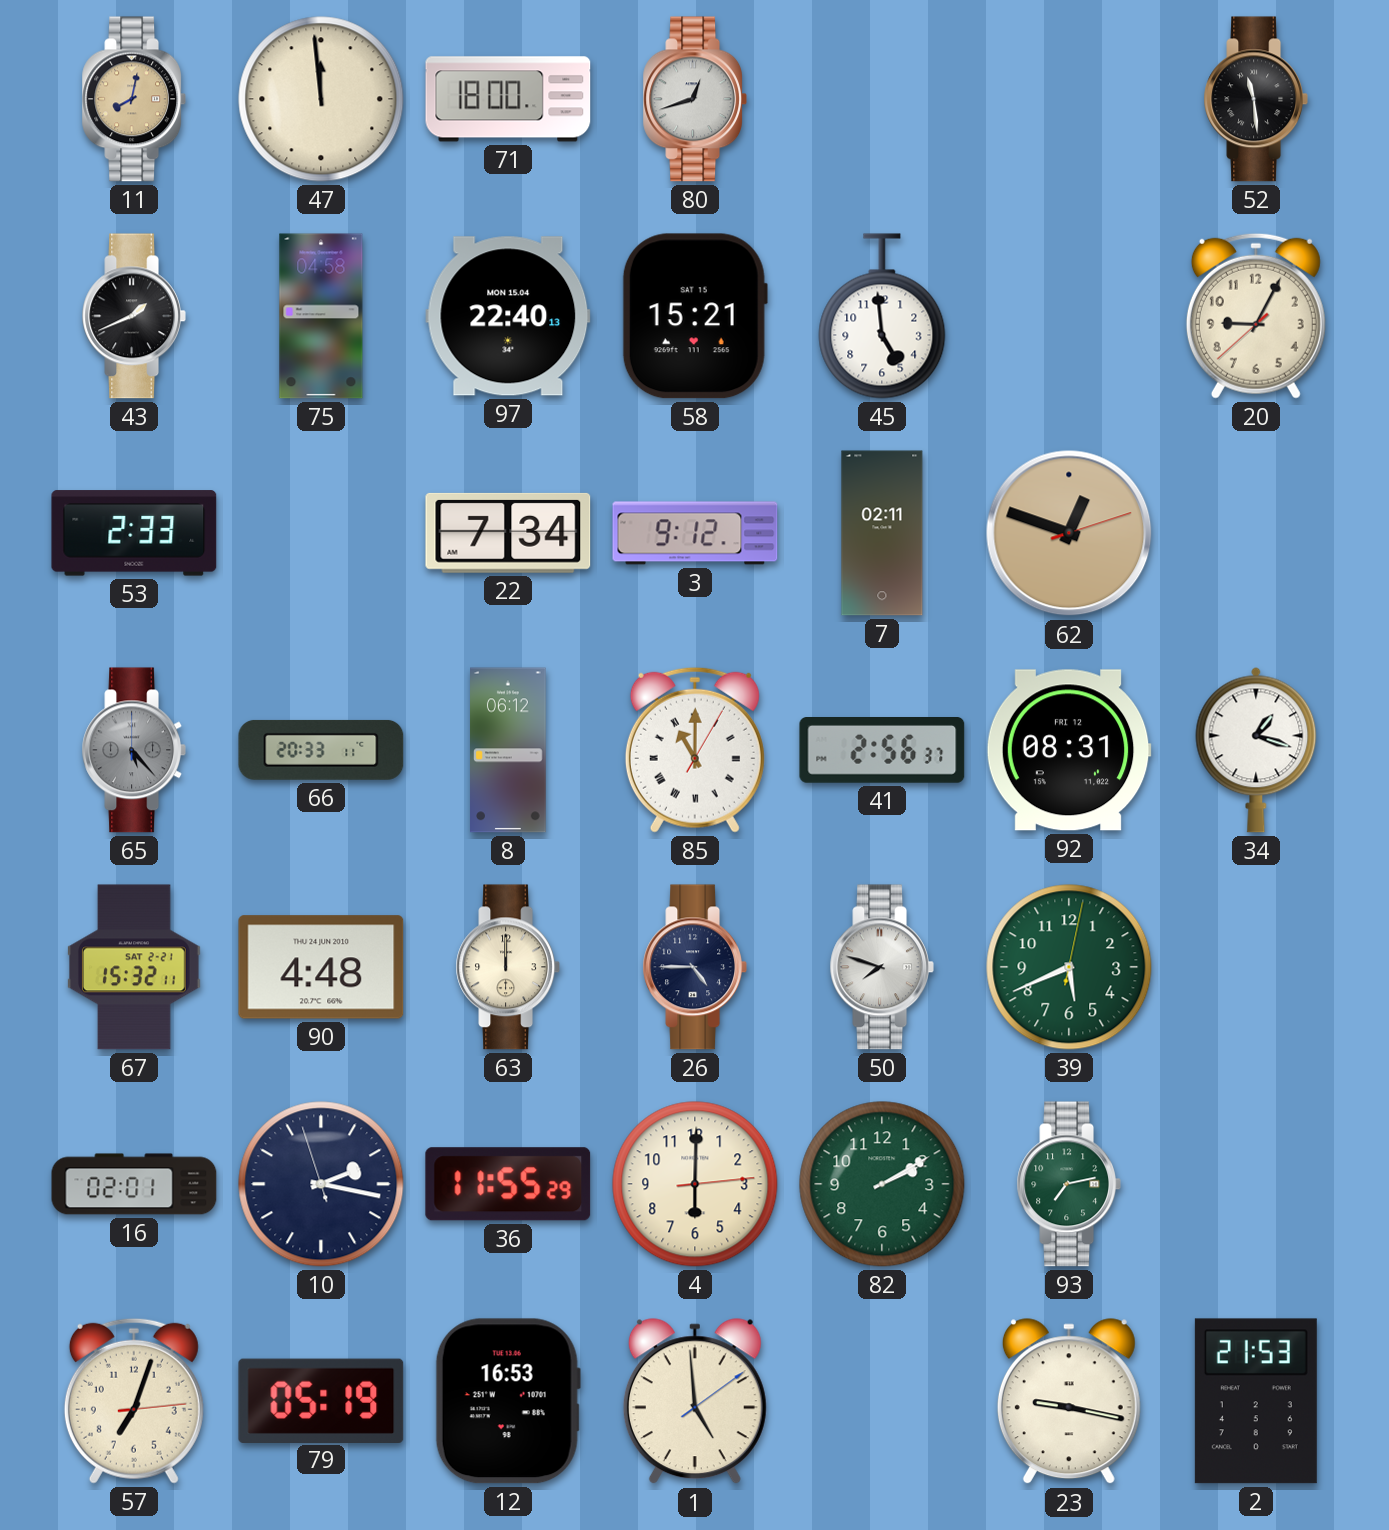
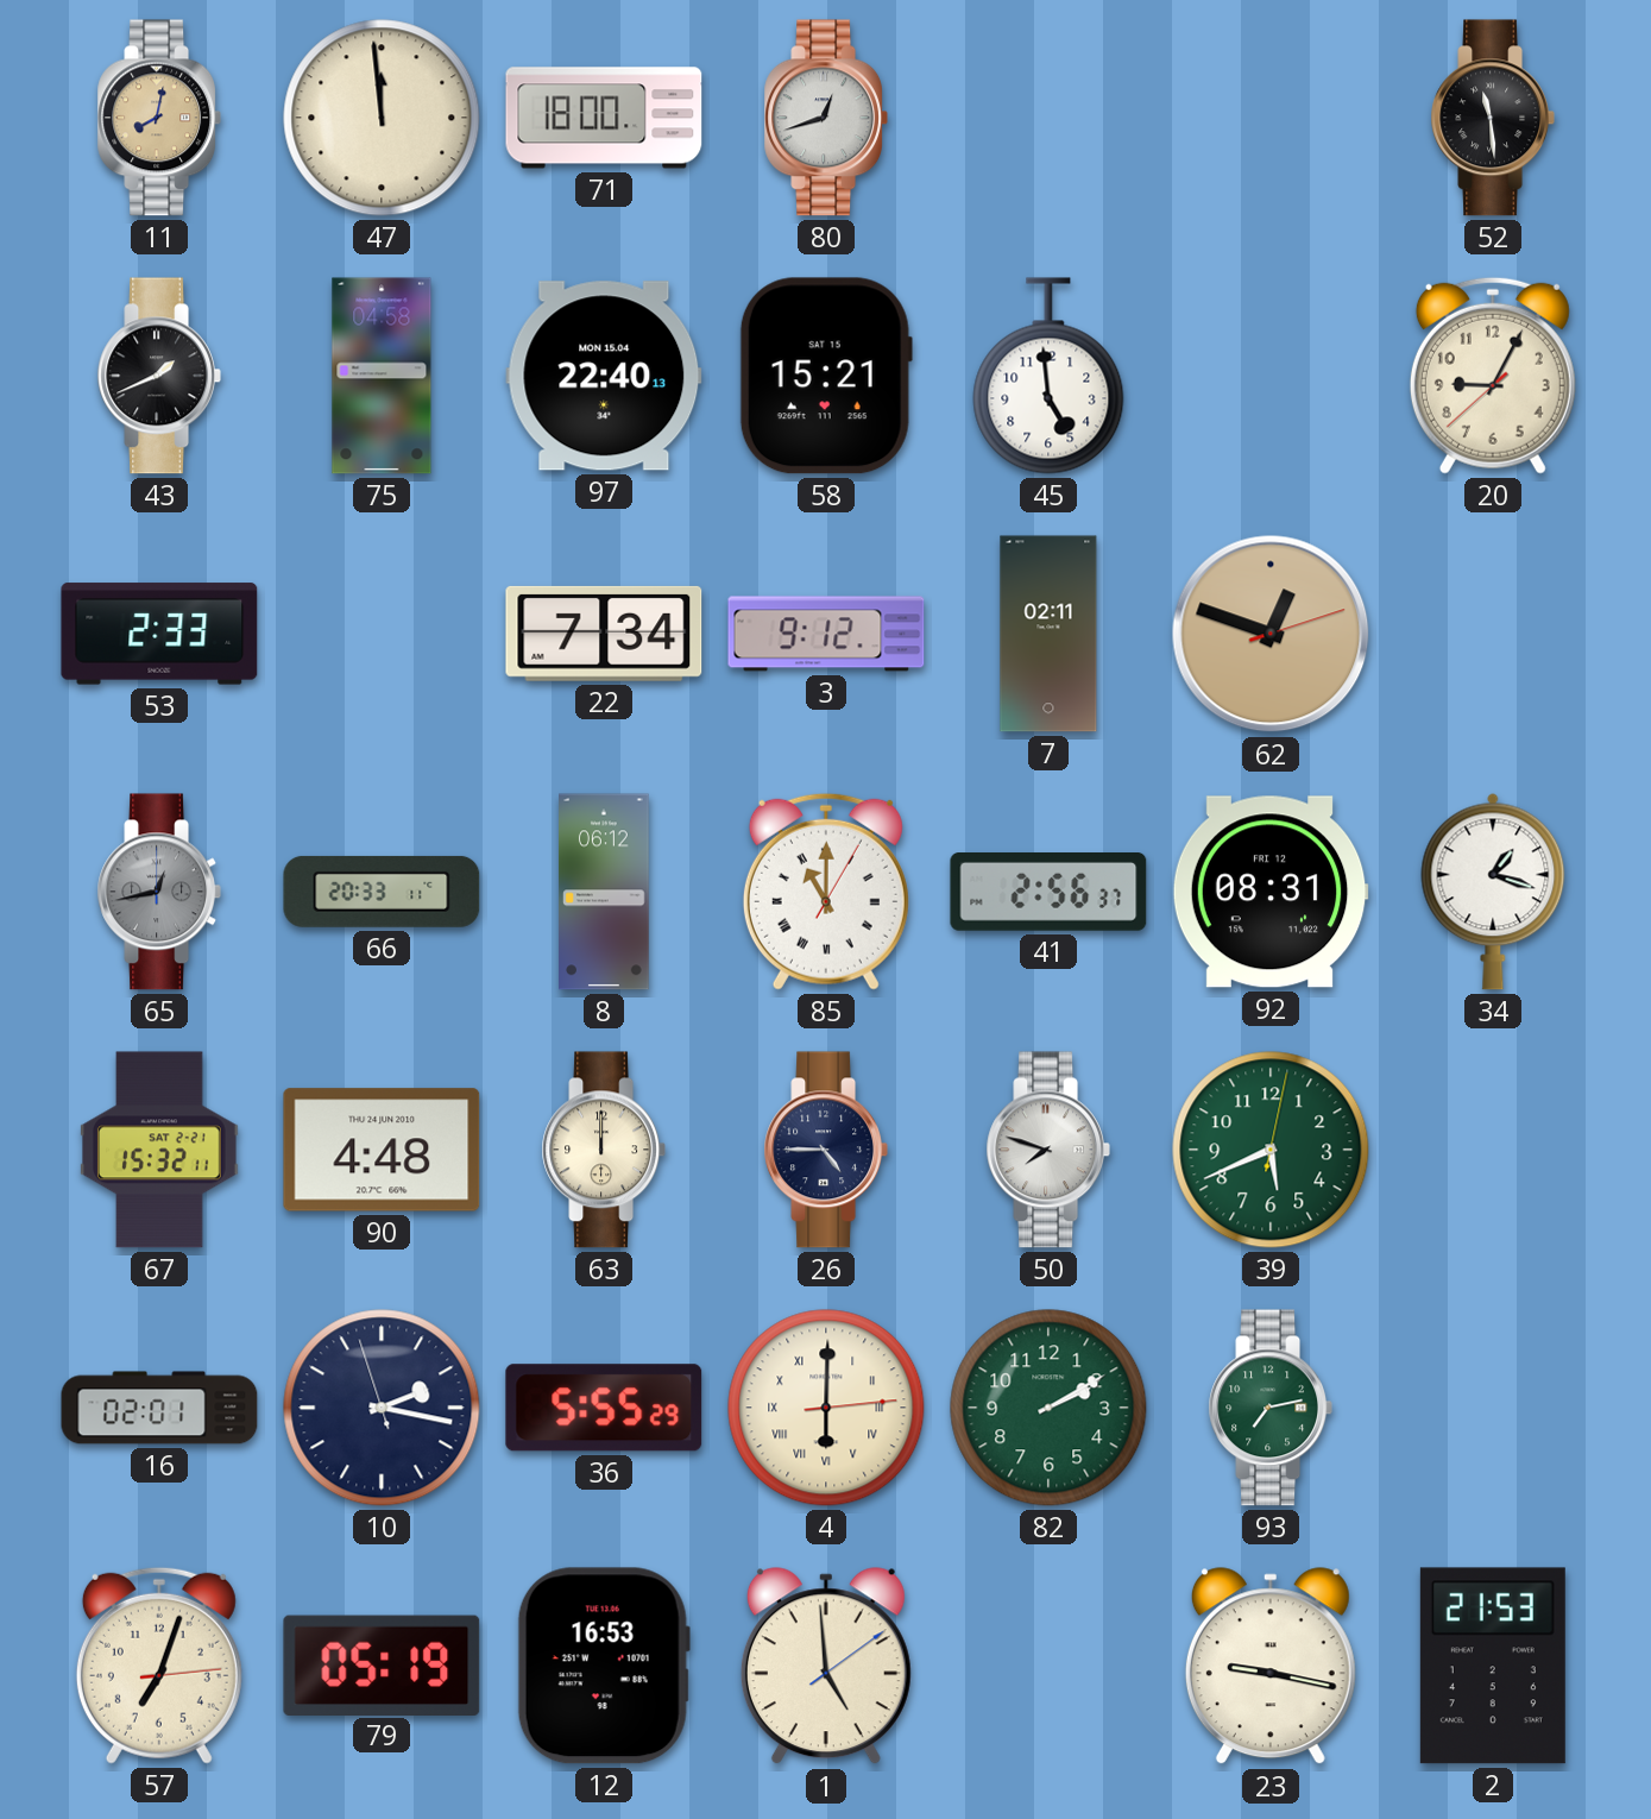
65: 5:23 -> 12:43 (158, 892)
36: 11:55 -> 5:55 (604, 1408)
4 numerals: Arabic -> Roman (826, 1408)
